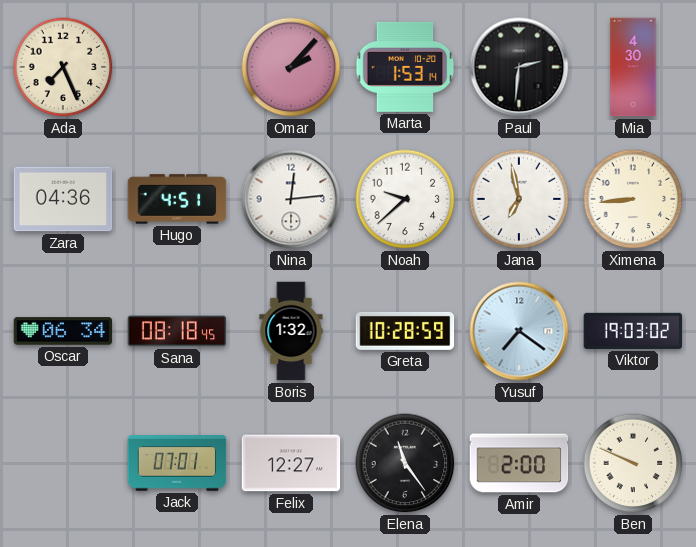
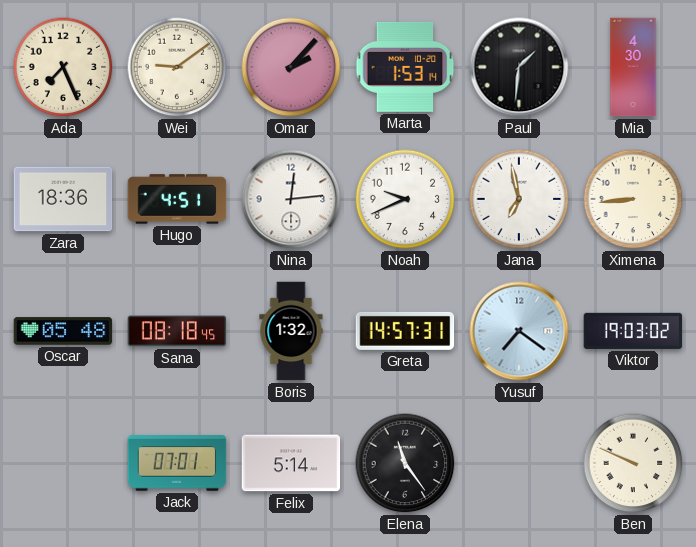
Wei: none -> 9:09 (177, 67)
Paul: 2:31 -> 1:31 (519, 67)
Zara: 04:36 -> 18:36 (63, 199)
Noah: 9:38 -> 9:41 (405, 199)
Oscar: 06:34 -> 05:48 (63, 331)
Greta: 10:28 -> 14:57 (405, 331)
Felix: 12:27 -> 5:14 (291, 463)
Amir: 2:00 -> none (519, 463)
